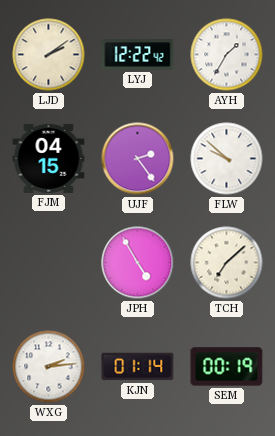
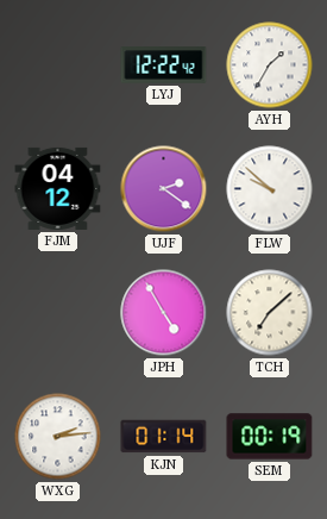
LJD: 2:09 -> none (49, 55)
FJM: 04:15 -> 04:12 (58, 188)
UJF: 2:24 -> 2:21 (164, 189)
